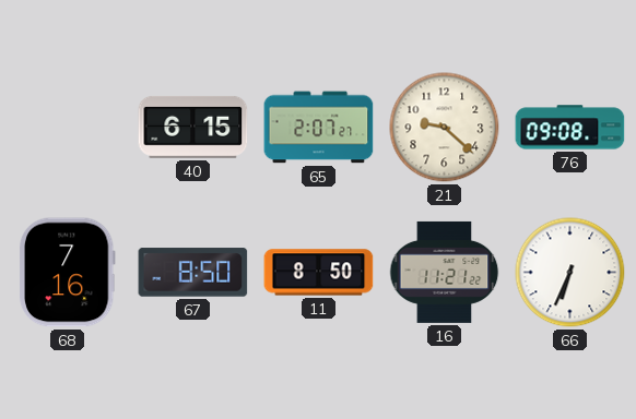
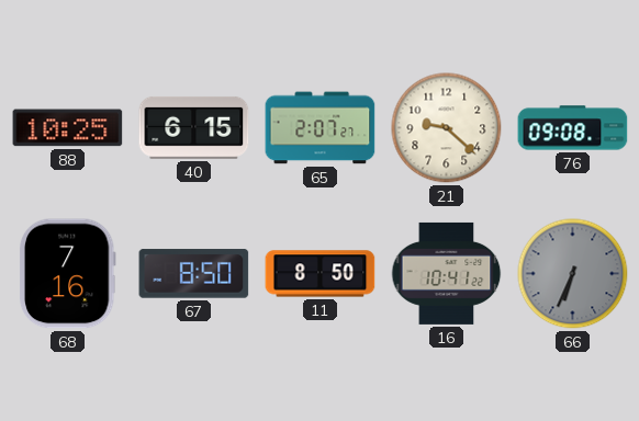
88: none -> 10:25 (68, 128)
16: 11:21 -> 10:41 (447, 273)
66 dial: white -> grey (573, 274)
